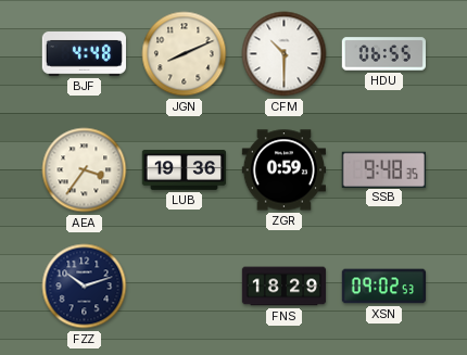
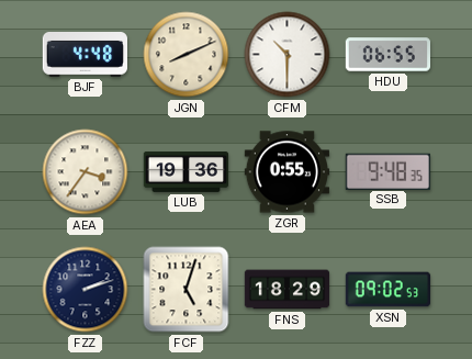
ZGR: 0:59 -> 0:55 (286, 172)
FZZ: 10:12 -> 2:12 (86, 290)
FCF: none -> 5:03 (187, 290)
